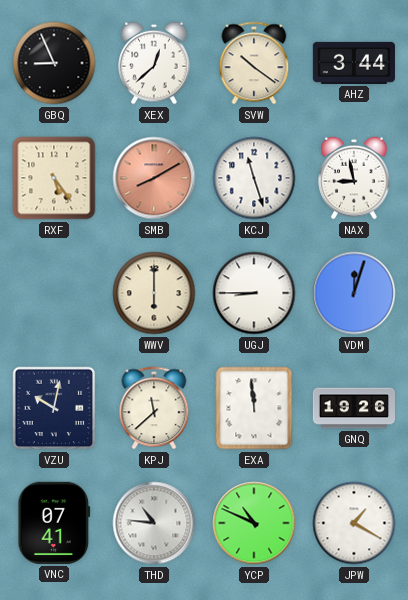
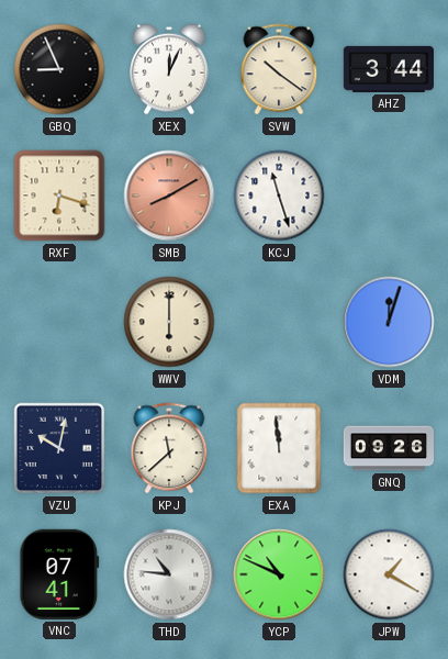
XEX: 12:38 -> 12:04 (169, 69)
RXF: 5:24 -> 6:18 (59, 196)
NAX: 8:58 -> none (354, 178)
UGJ: 8:45 -> none (254, 293)
GNQ: 19:26 -> 09:26 (388, 448)
